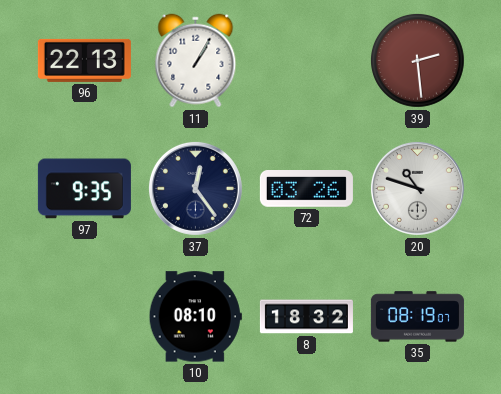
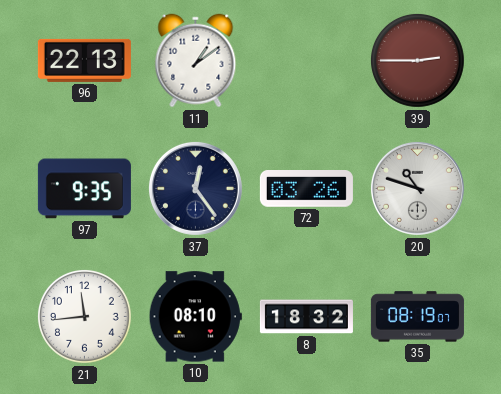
11: 1:05 -> 1:09 (196, 61)
39: 2:29 -> 2:45 (418, 61)
21: none -> 11:44 (85, 317)
